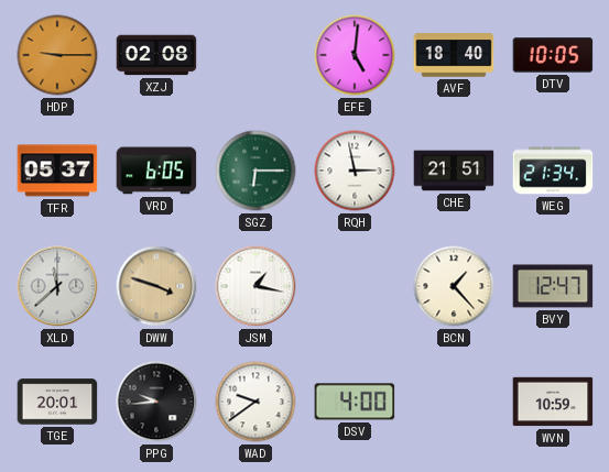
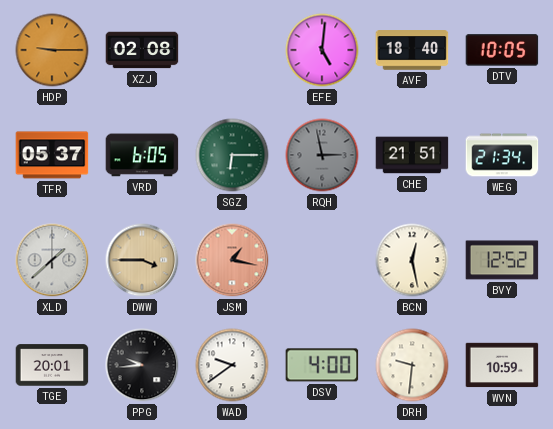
RQH dial: white -> grey (322, 155)
XLD: 11:38 -> 1:38 (52, 260)
DWW: 3:48 -> 3:45 (142, 260)
JSM dial: white -> salmon (232, 260)
BCN: 1:23 -> 12:28 (412, 260)
BVY: 12:47 -> 12:52 (502, 260)
DRH: none -> 9:31 (412, 365)
